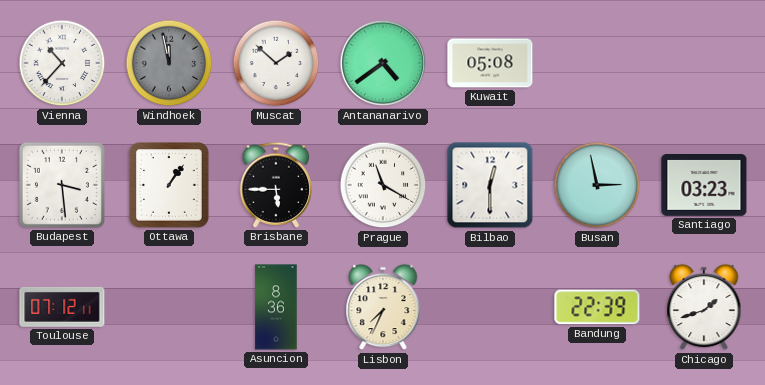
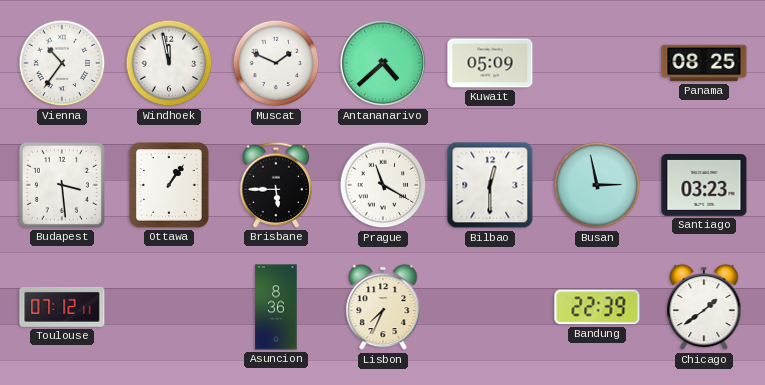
Vienna: 10:37 -> 10:36 (62, 63)
Windhoek dial: grey -> white (169, 63)
Muscat: 1:52 -> 1:49 (276, 63)
Antananarivo: 4:39 -> 4:38 (383, 63)
Kuwait: 05:08 -> 05:09 (490, 63)
Panama: none -> 08:25 (704, 63)
Chicago: 1:42 -> 1:39 (704, 307)
